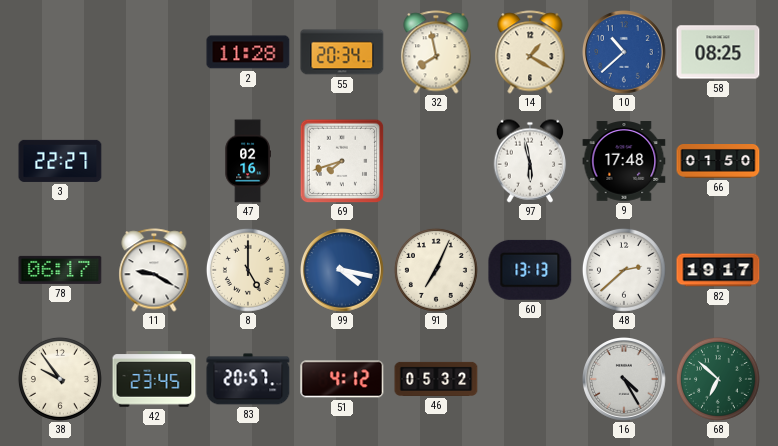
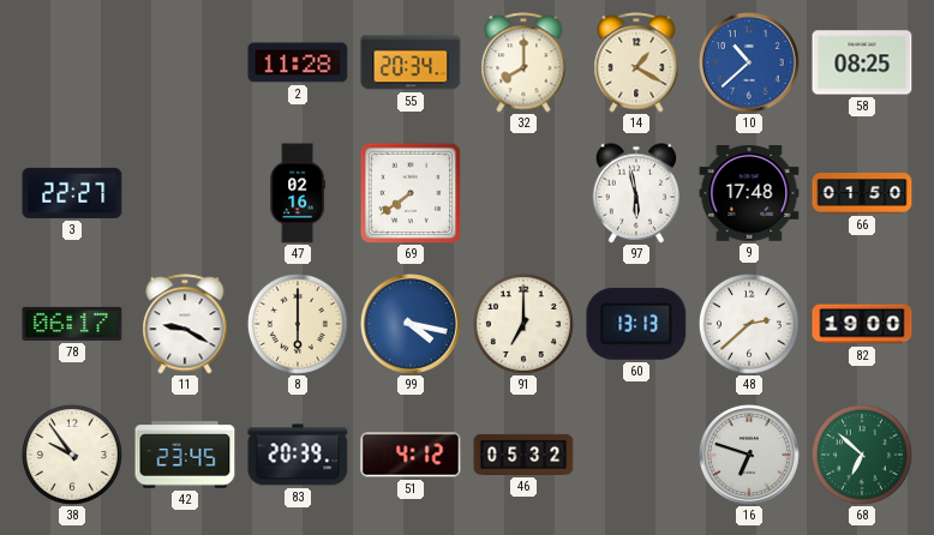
32: 7:58 -> 8:00 (523, 62)
69: 7:42 -> 7:39 (411, 193)
8: 5:00 -> 6:00 (298, 324)
91: 7:04 -> 7:00 (523, 324)
82: 19:17 -> 19:00 (862, 324)
83: 20:57 -> 20:39 (298, 455)
16: 4:25 -> 6:48 (750, 456)
